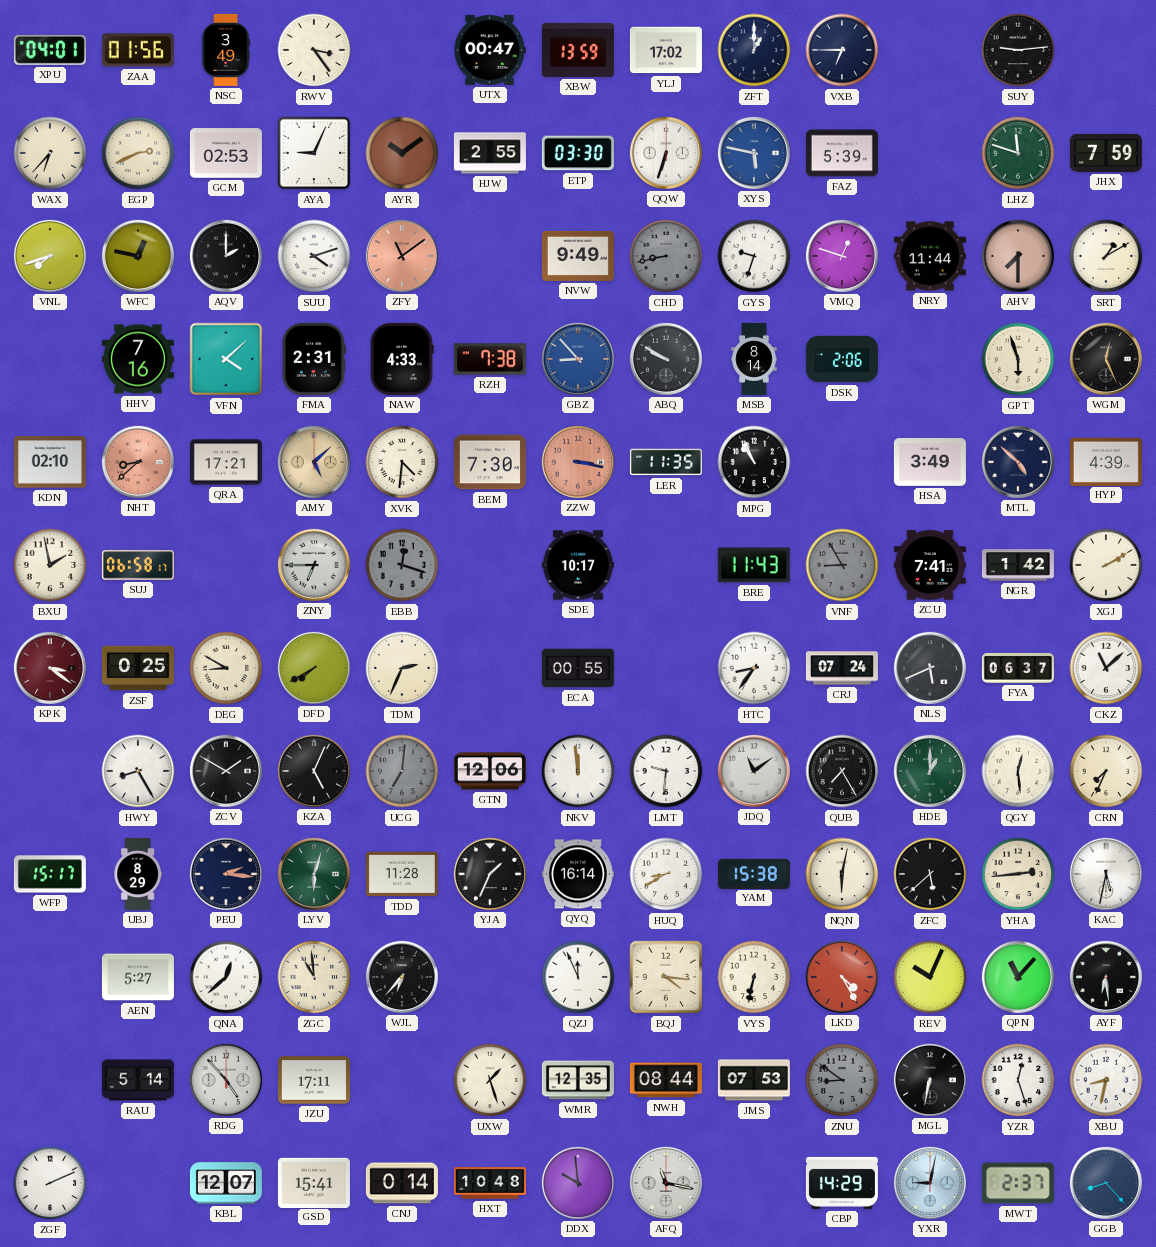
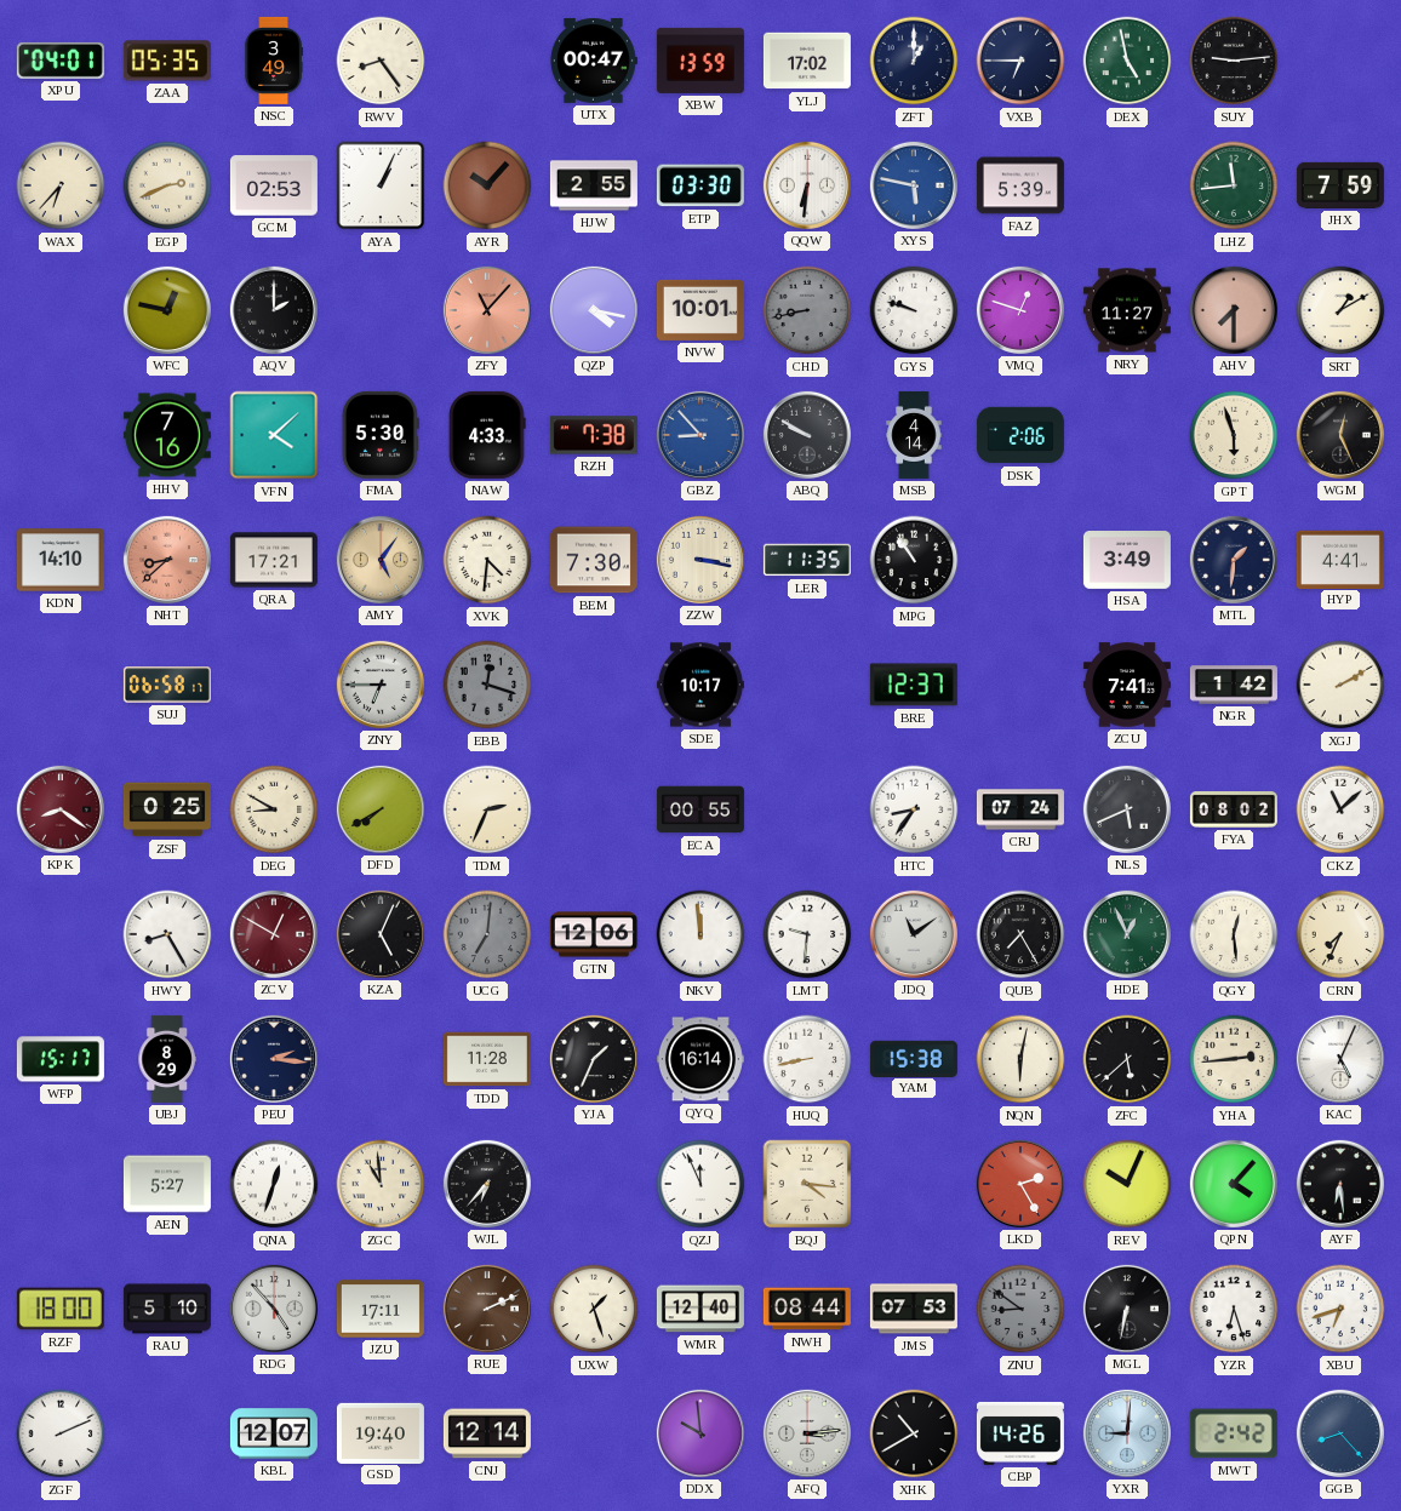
ZAA: 01:56 -> 05:35 (167, 61)
RWV: 3:24 -> 8:24 (381, 61)
DEX: none -> 4:58 (1127, 61)
AYA: 9:04 -> 1:04 (381, 185)
AYR: 10:09 -> 10:07 (487, 185)
QQW: 6:33 -> 6:31 (807, 185)
LHZ: 11:48 -> 11:44 (1234, 185)
VNL: 7:42 -> none (50, 256)
SUU: 4:12 -> none (314, 256)
ZFY: 11:09 -> 11:07 (487, 310)
QZP: none -> 4:17 (594, 310)
NVW: 9:49 -> 10:01 (700, 310)
GYS: 9:33 -> 9:48 (914, 310)
NRY: 11:44 -> 11:27 (1127, 310)
FMA: 2:31 -> 5:30 (381, 435)
MSB: 8:14 -> 4:14 (914, 435)
KDN: 02:10 -> 14:10 (61, 560)
AMY: 5:08 -> 5:06 (381, 560)
ZZW dial: salmon -> cream (700, 560)
MPG: 10:56 -> 10:54 (914, 560)
MTL: 4:52 -> 1:31 (1234, 560)
HYP: 4:39 -> 4:41 (1340, 559)
BXU: 1:58 -> none (50, 565)
BRE: 11:43 -> 12:37 (914, 685)
VNF: 8:55 -> none (842, 565)
KPK: 3:21 -> 8:21 (61, 809)
FYA: 06:37 -> 08:02 (1234, 809)
ZCV: 1:50 -> 12:50 (274, 934)
ZCV dial: black -> burgundy (274, 934)
HDE: 1:00 -> 12:56 (1127, 934)
LYV: 6:03 -> none (314, 874)
HUQ: 8:40 -> 8:43 (807, 1059)
KAC: 5:32 -> 5:04 (1340, 1059)
QNA: 12:38 -> 12:33 (274, 1184)
VYS: 6:32 -> none (754, 977)
LKD: 4:25 -> 2:25 (1020, 1184)
QPN: 11:07 -> 4:07 (1234, 1184)
RZF: none -> 18:00 (61, 1309)
RAU: 5:14 -> 5:10 (167, 1309)
RUE: none -> 2:11 (487, 1309)
WMR: 12:35 -> 12:40 (700, 1309)
YZR: 12:27 -> 6:27 (1234, 1309)
XBU: 8:32 -> 6:42 (1340, 1309)
GSD: 15:41 -> 19:40 (381, 1432)
CNJ: 0:14 -> 12:14 (487, 1433)
HXT: 10:48 -> none (490, 1183)
AFQ: 11:17 -> 3:14 (807, 1433)
XHK: none -> 10:40 (914, 1433)
CBP: 14:29 -> 14:26 (1020, 1433)
YXR: 9:02 -> 9:01 (1127, 1433)
MWT: 2:37 -> 2:42 (1234, 1433)
